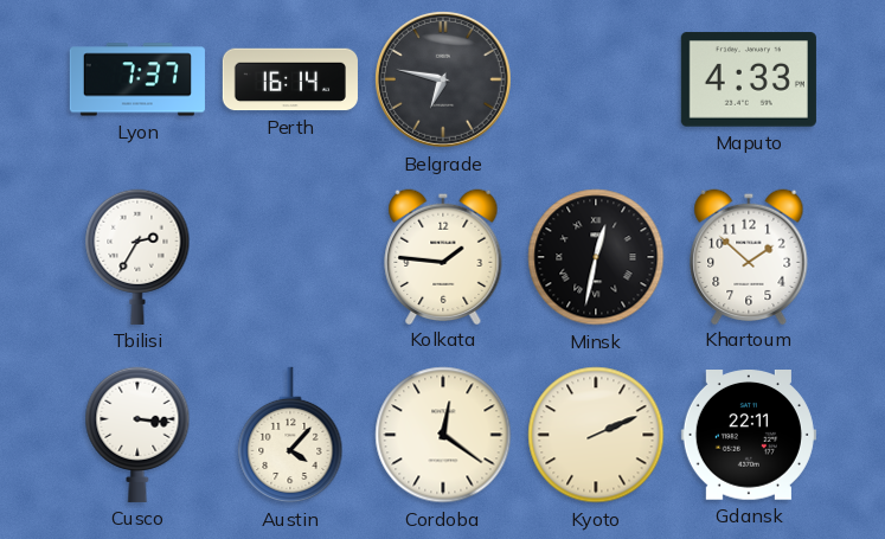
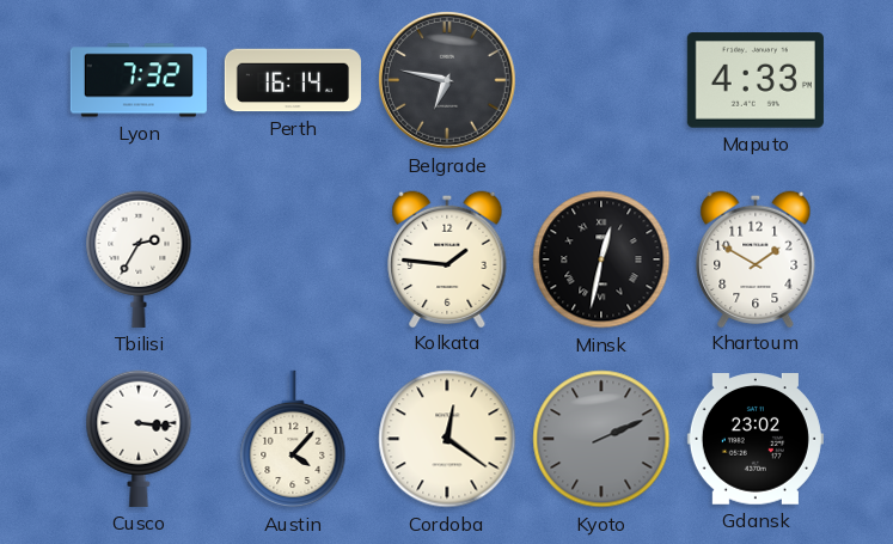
Lyon: 7:37 -> 7:32 (139, 80)
Khartoum: 1:52 -> 1:50 (756, 258)
Kyoto dial: cream -> grey (601, 439)
Gdansk: 22:11 -> 23:02 (756, 439)
